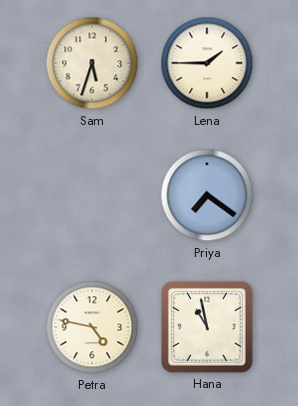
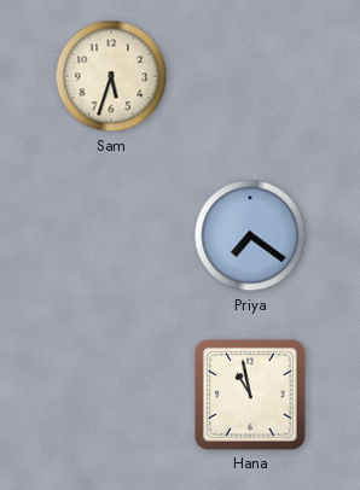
Lena: 1:45 -> none (207, 63)
Petra: 4:47 -> none (92, 327)
